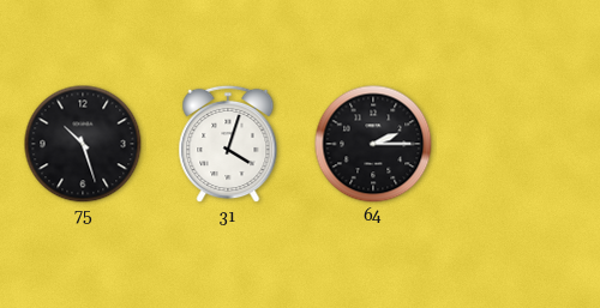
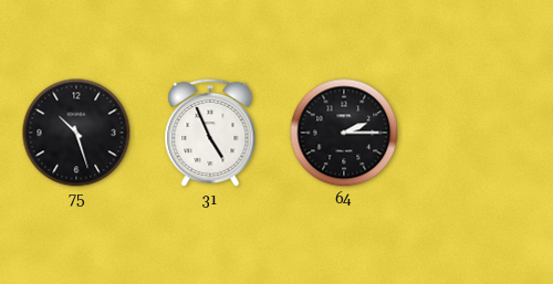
31: 4:03 -> 4:56 (210, 133)
